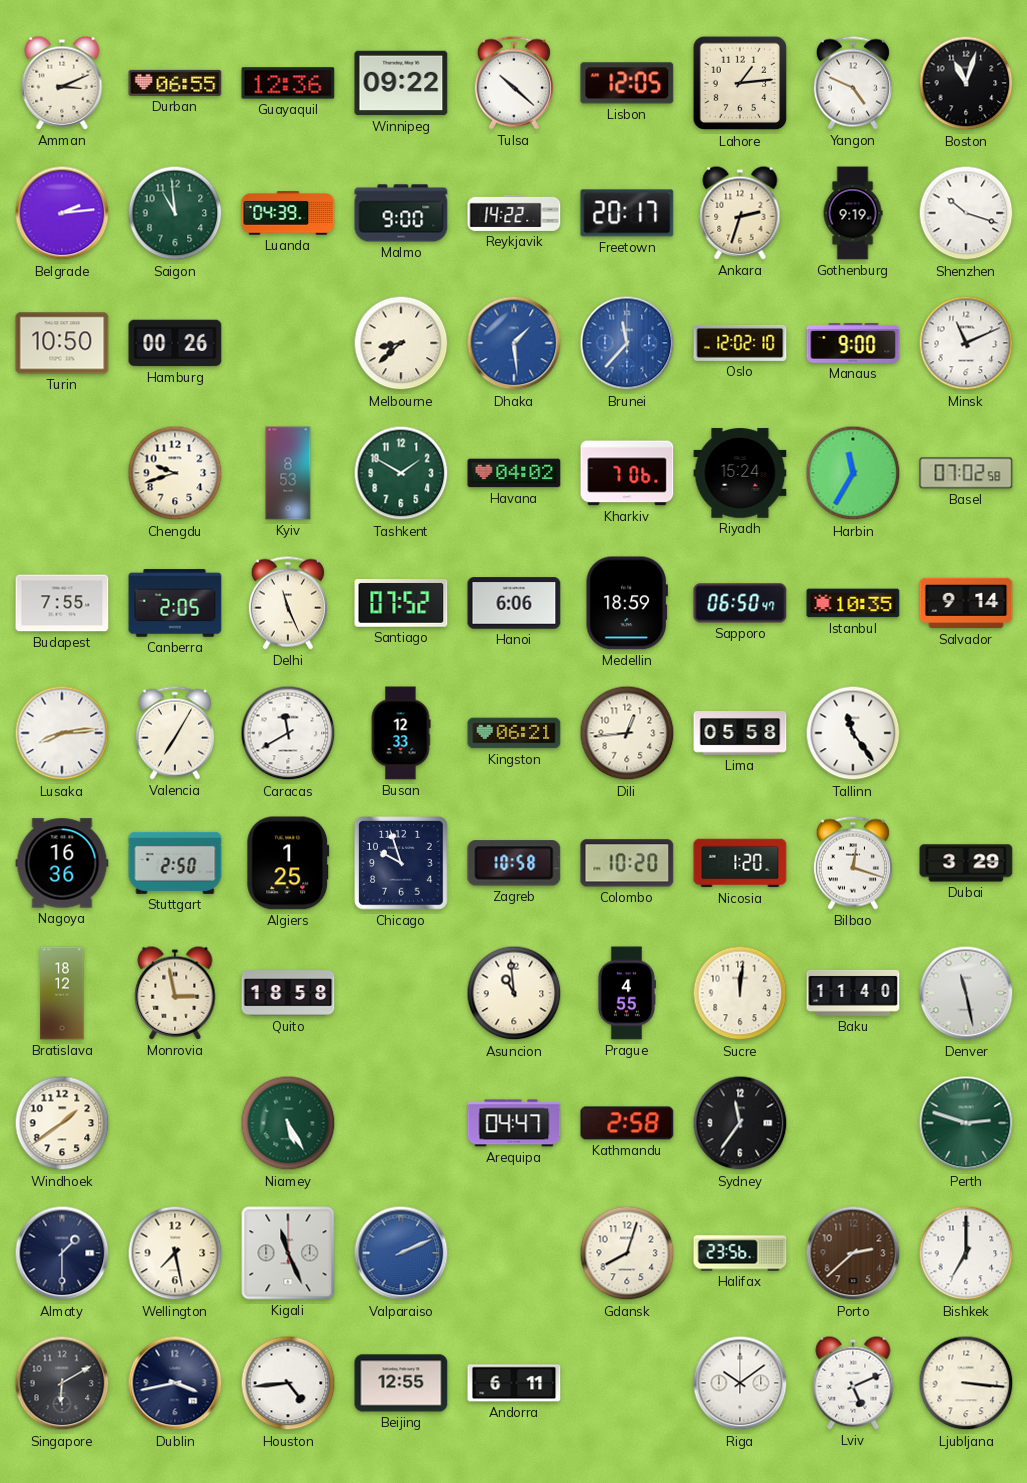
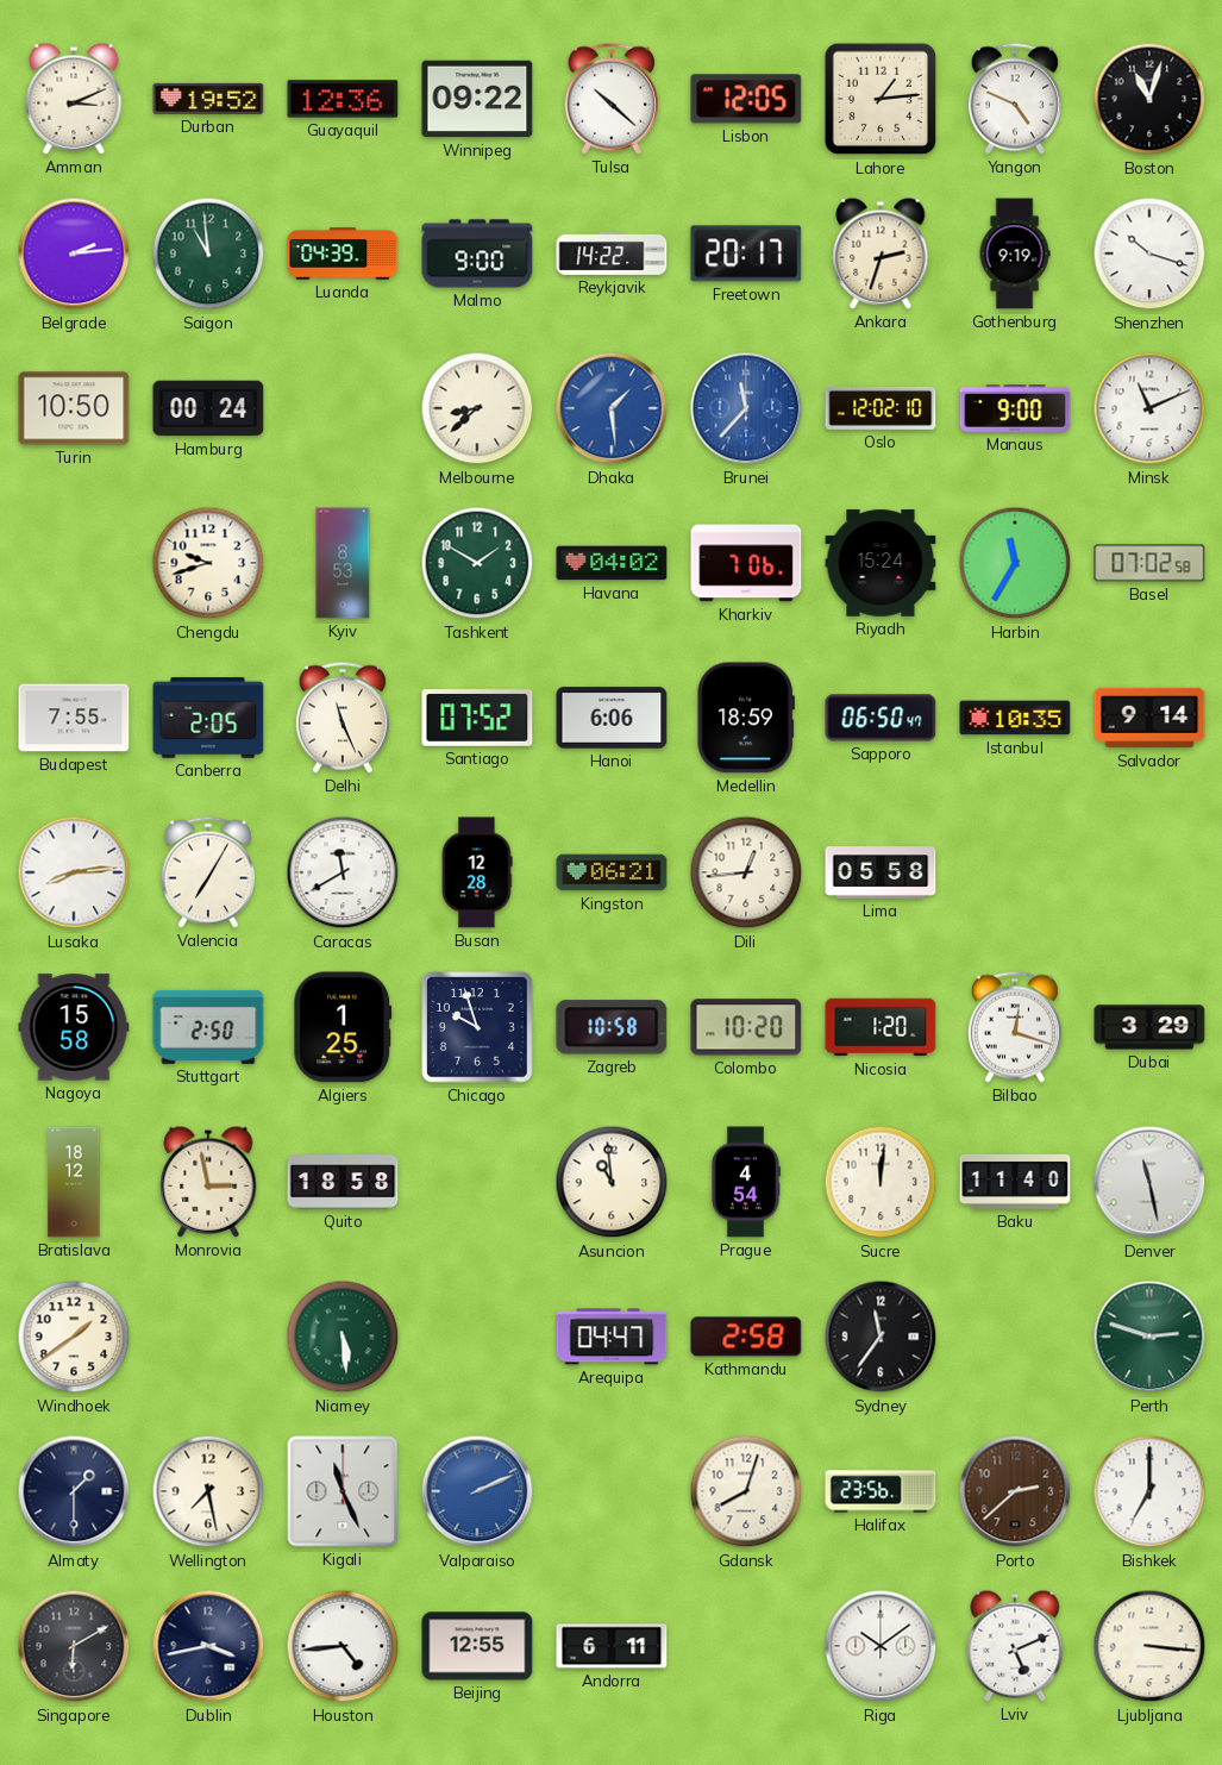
Durban: 06:55 -> 19:52 (208, 99)
Hamburg: 00:26 -> 00:24 (208, 408)
Busan: 12:33 -> 12:28 (477, 872)
Tallinn: 11:24 -> none (853, 733)
Nagoya: 16:36 -> 15:58 (74, 1027)
Prague: 4:55 -> 4:54 (745, 1182)
Niamey: 5:25 -> 5:29 (343, 1337)
